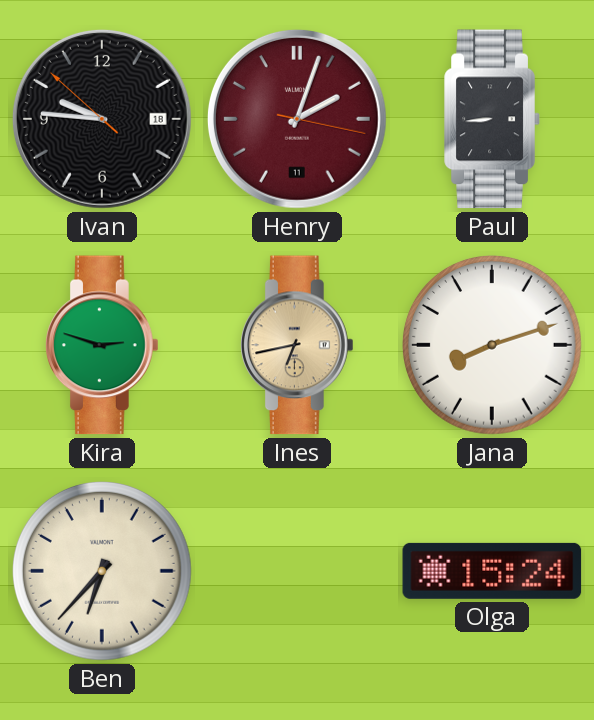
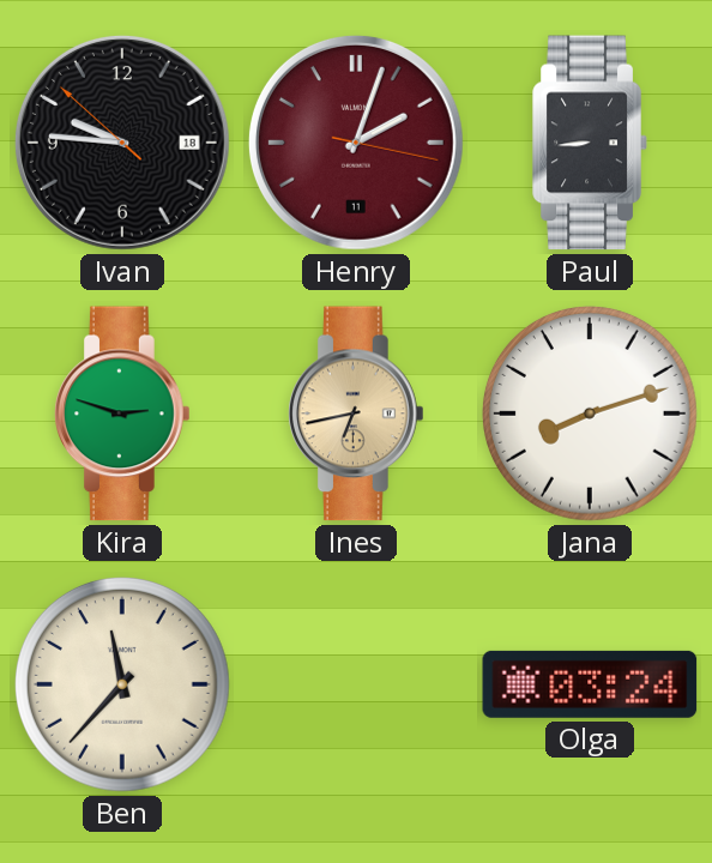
Ben: 6:37 -> 11:37 (122, 684)
Olga: 15:24 -> 03:24 (590, 684)
